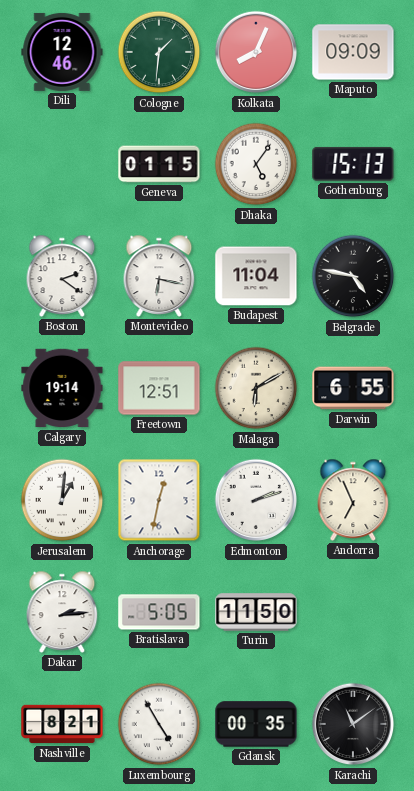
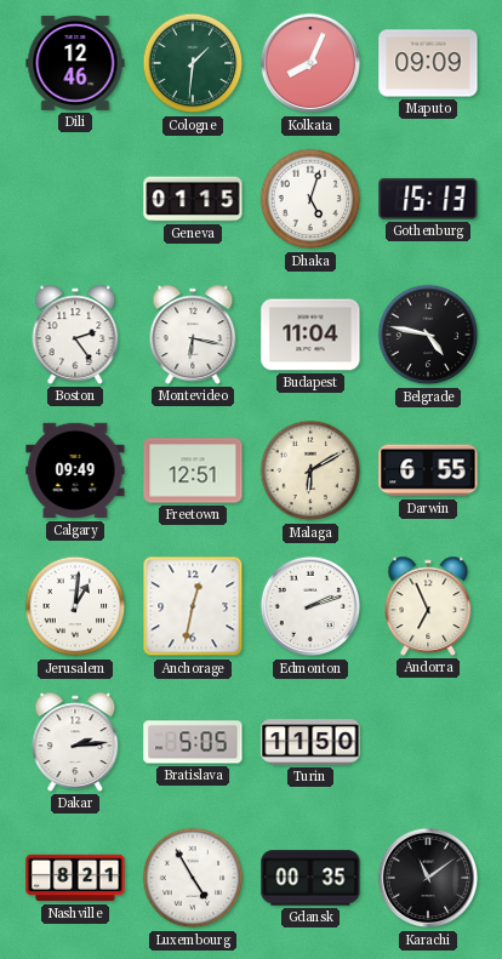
Dhaka: 5:06 -> 5:03 (310, 199)
Boston: 2:21 -> 2:24 (75, 335)
Calgary: 19:14 -> 09:49 (75, 470)
